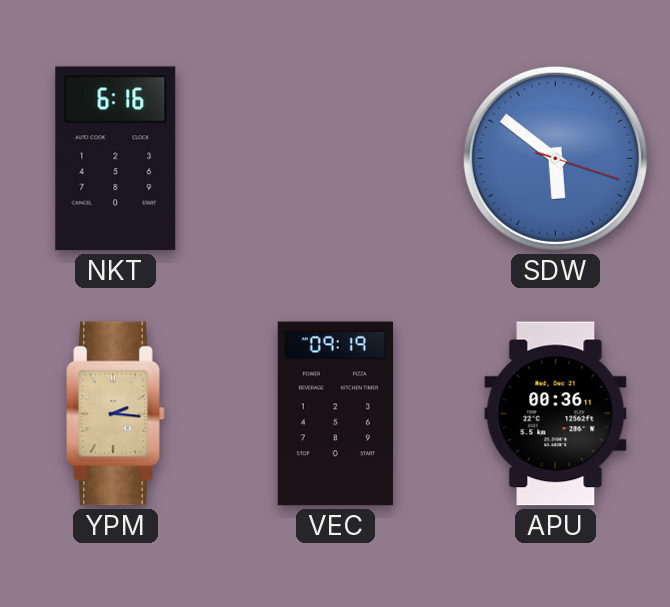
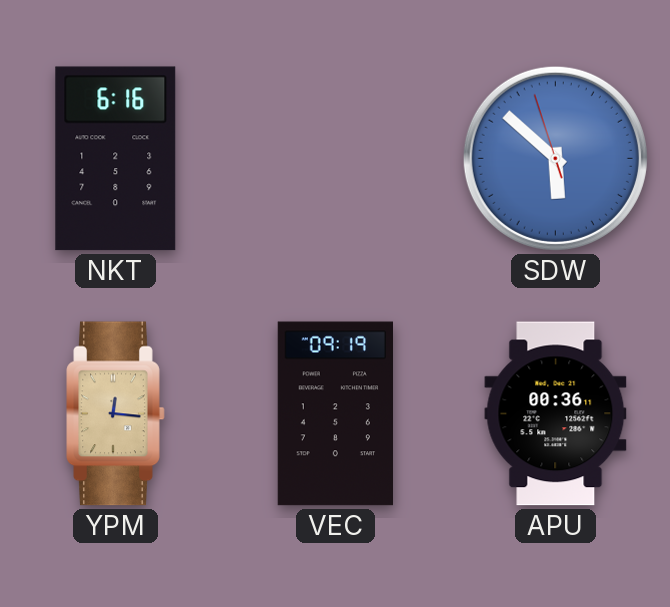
SDW: 5:51:18 -> 5:51:57 (555, 158)
YPM: 2:16 -> 12:16 (116, 414)
